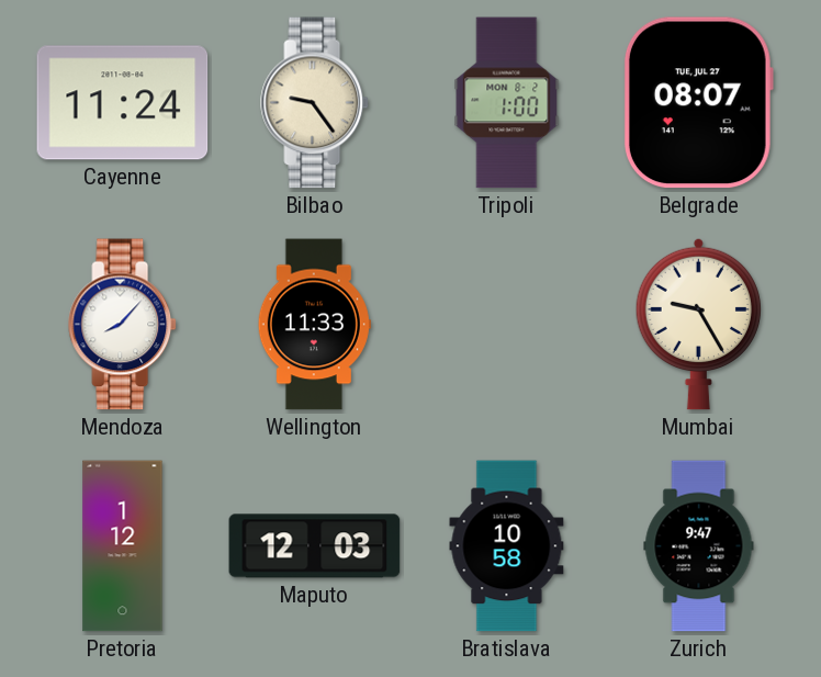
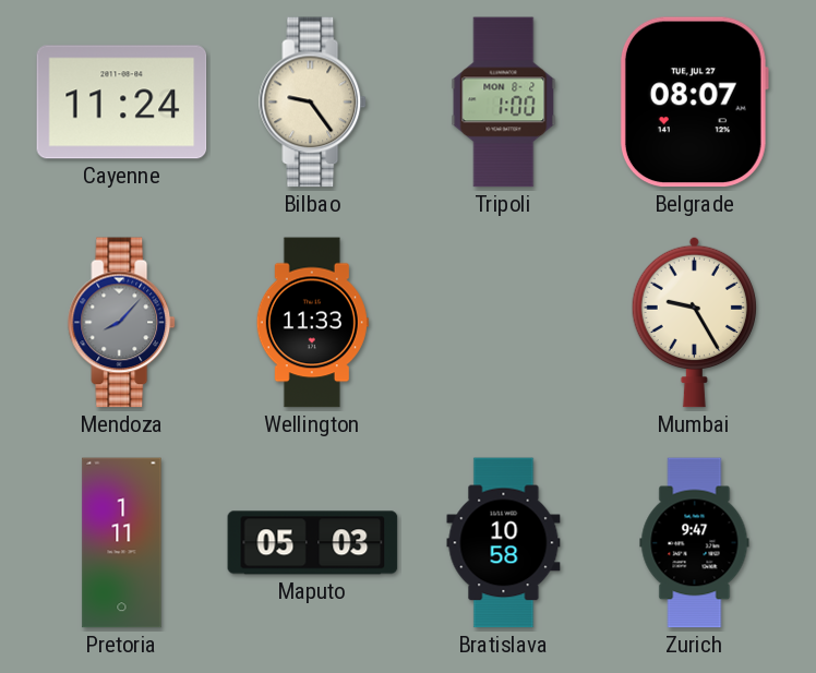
Mendoza dial: white -> grey (122, 323)
Pretoria: 1:12 -> 1:11 (122, 543)
Maputo: 12:03 -> 05:03 (313, 543)
